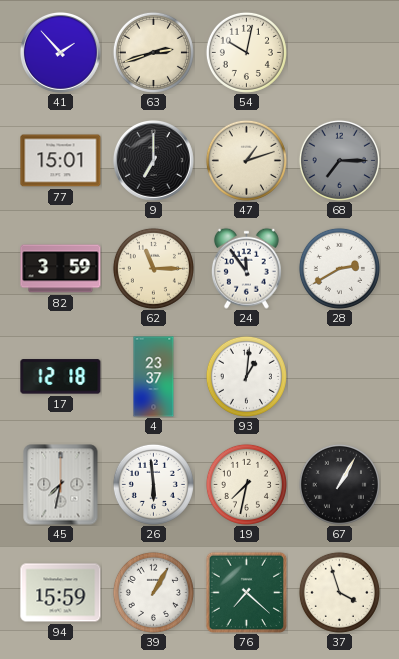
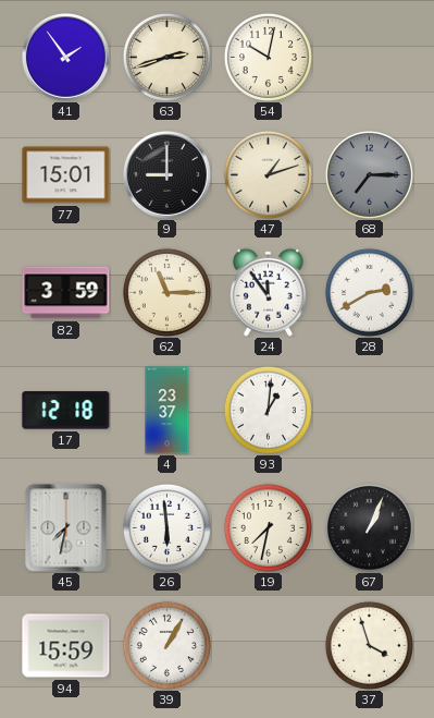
41: 1:53 -> 1:54 (65, 57)
9: 7:00 -> 9:00 (166, 174)
67: 1:05 -> 1:04 (369, 527)
76: 7:22 -> none (246, 592)
